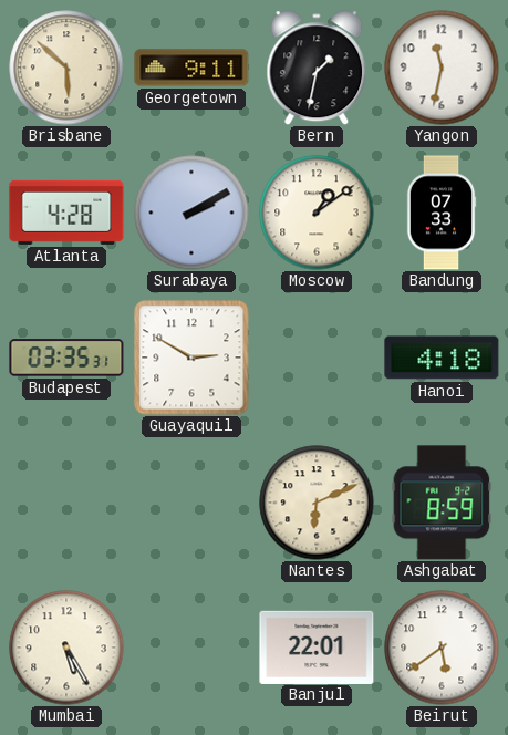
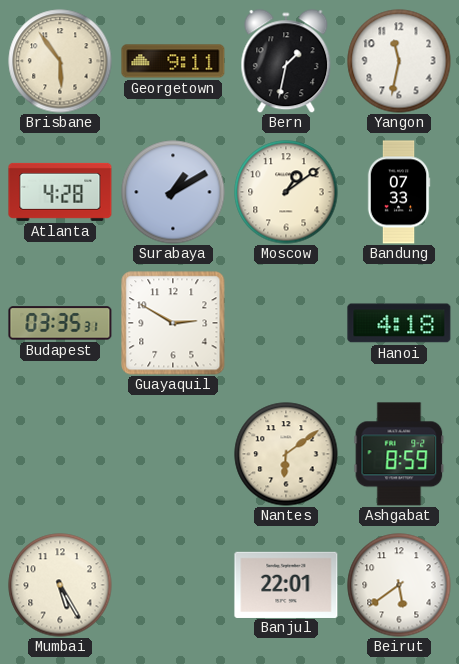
Brisbane: 5:52 -> 5:54 (60, 61)
Surabaya: 2:10 -> 1:10 (173, 192)
Nantes: 6:11 -> 6:09 (286, 454)
